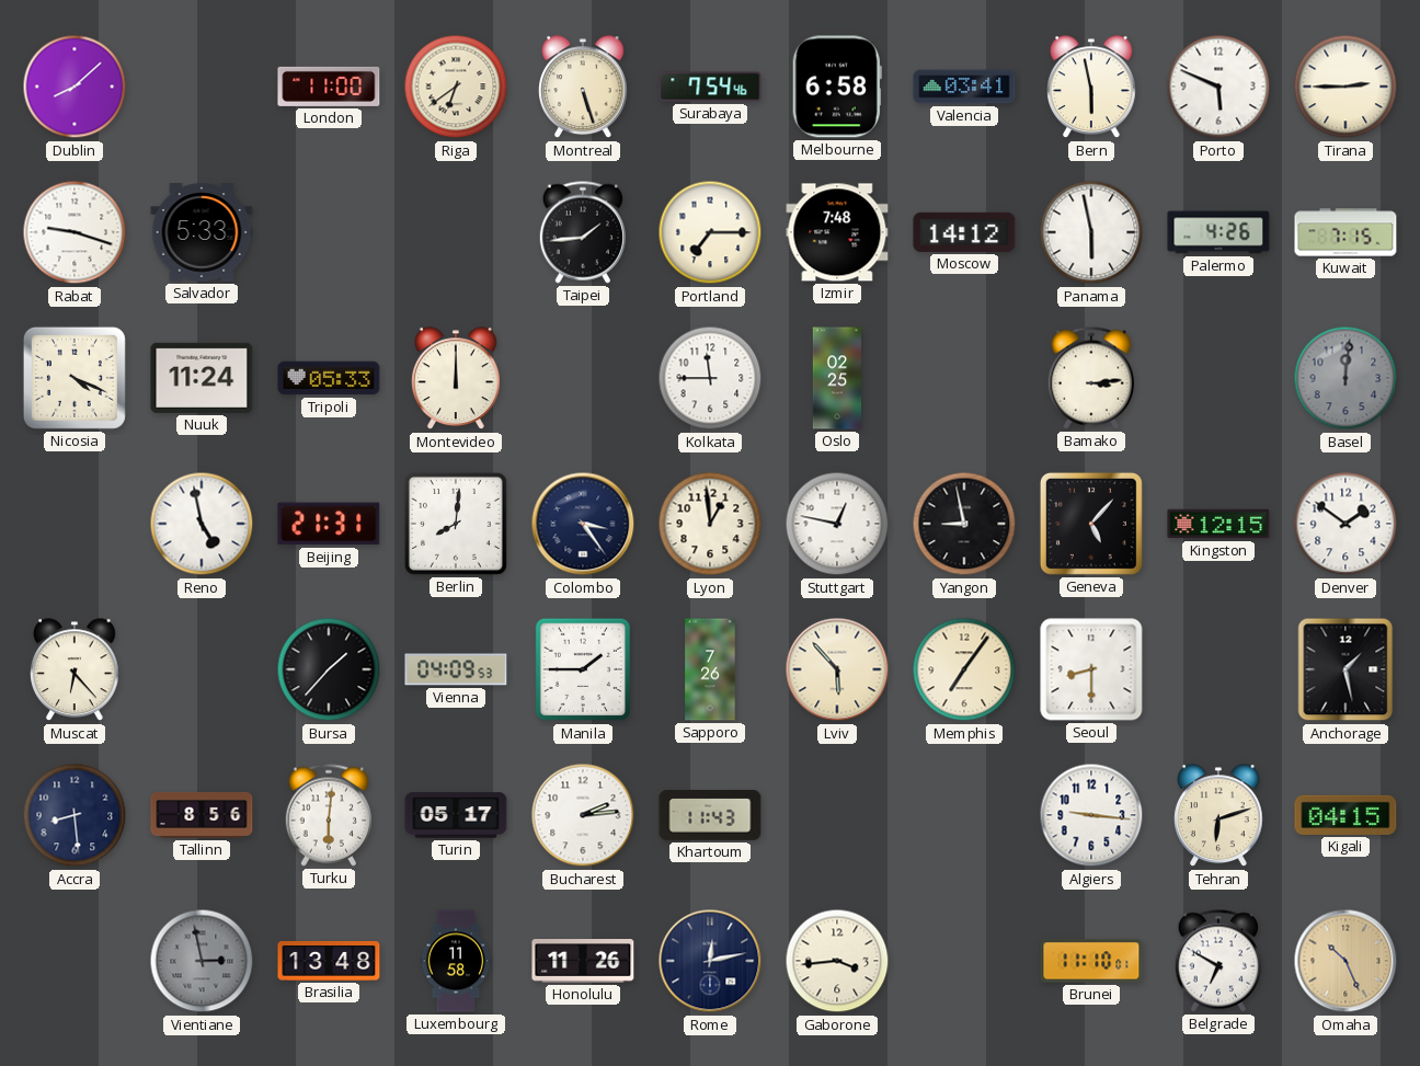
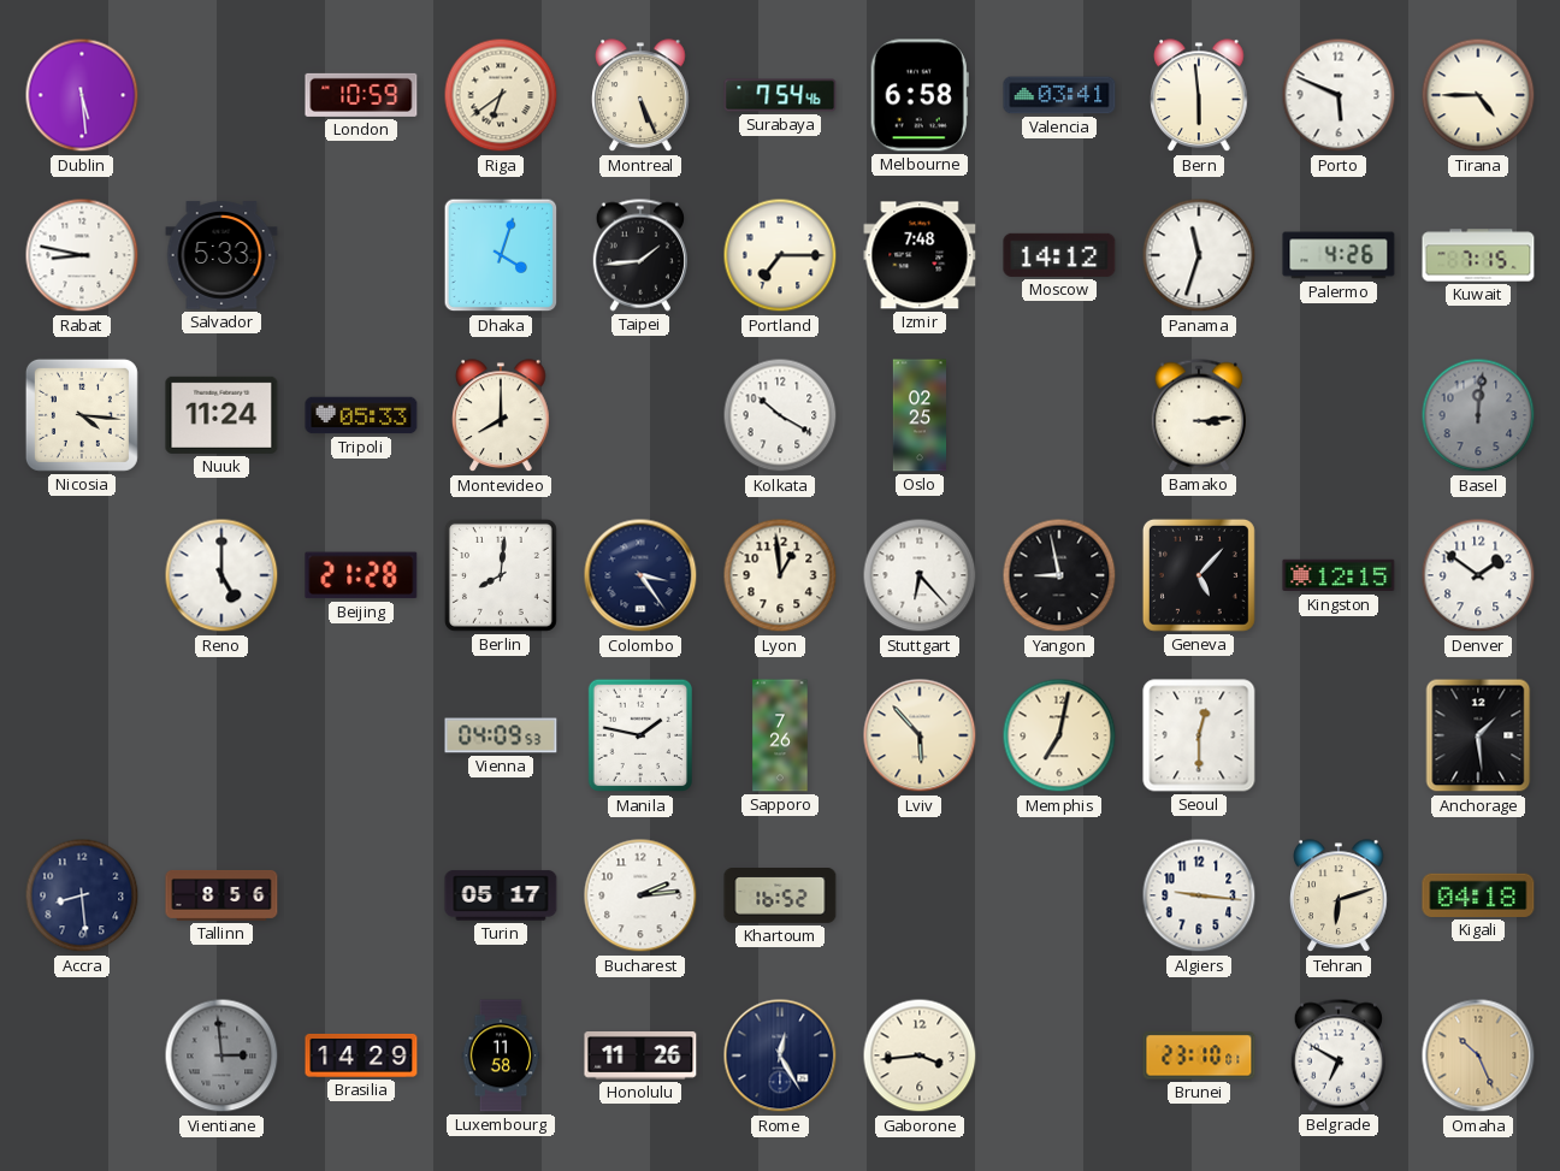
Dublin: 8:08 -> 5:29 (82, 95)
London: 11:00 -> 10:59 (361, 95)
Montreal: 5:27 -> 5:26 (642, 96)
Bern: 5:58 -> 5:59 (1200, 96)
Tirana: 2:45 -> 4:45 (1478, 95)
Rabat: 9:18 -> 8:47 (82, 255)
Dhaka: none -> 4:03 (501, 255)
Panama: 5:58 -> 11:33 (1199, 255)
Nicosia: 4:19 -> 4:16 (82, 415)
Montevideo: 12:00 -> 8:00 (502, 416)
Kolkata: 11:45 -> 10:20 (780, 415)
Reno: 4:58 -> 5:00 (221, 575)
Beijing: 21:31 -> 21:28 (361, 575)
Stuttgart: 12:47 -> 6:23 (920, 575)
Muscat: 6:23 -> none (76, 670)
Bursa: 1:37 -> none (329, 669)
Manila: 1:45 -> 1:47 (639, 735)
Memphis: 7:06 -> 7:02 (1059, 735)
Seoul: 8:30 -> 12:30 (1199, 735)
Anchorage: 1:28 -> 1:29 (1478, 735)
Turku: 6:01 -> none (329, 815)
Khartoum: 11:43 -> 16:52 (780, 897)
Kigali: 04:15 -> 04:18 (1478, 895)
Vientiane: 2:58 -> 2:59 (221, 1055)
Brasilia: 13:48 -> 14:29 (361, 1055)
Rome: 12:13 -> 12:25 (780, 1055)
Brunei: 11:10 -> 23:10 (1199, 1055)
